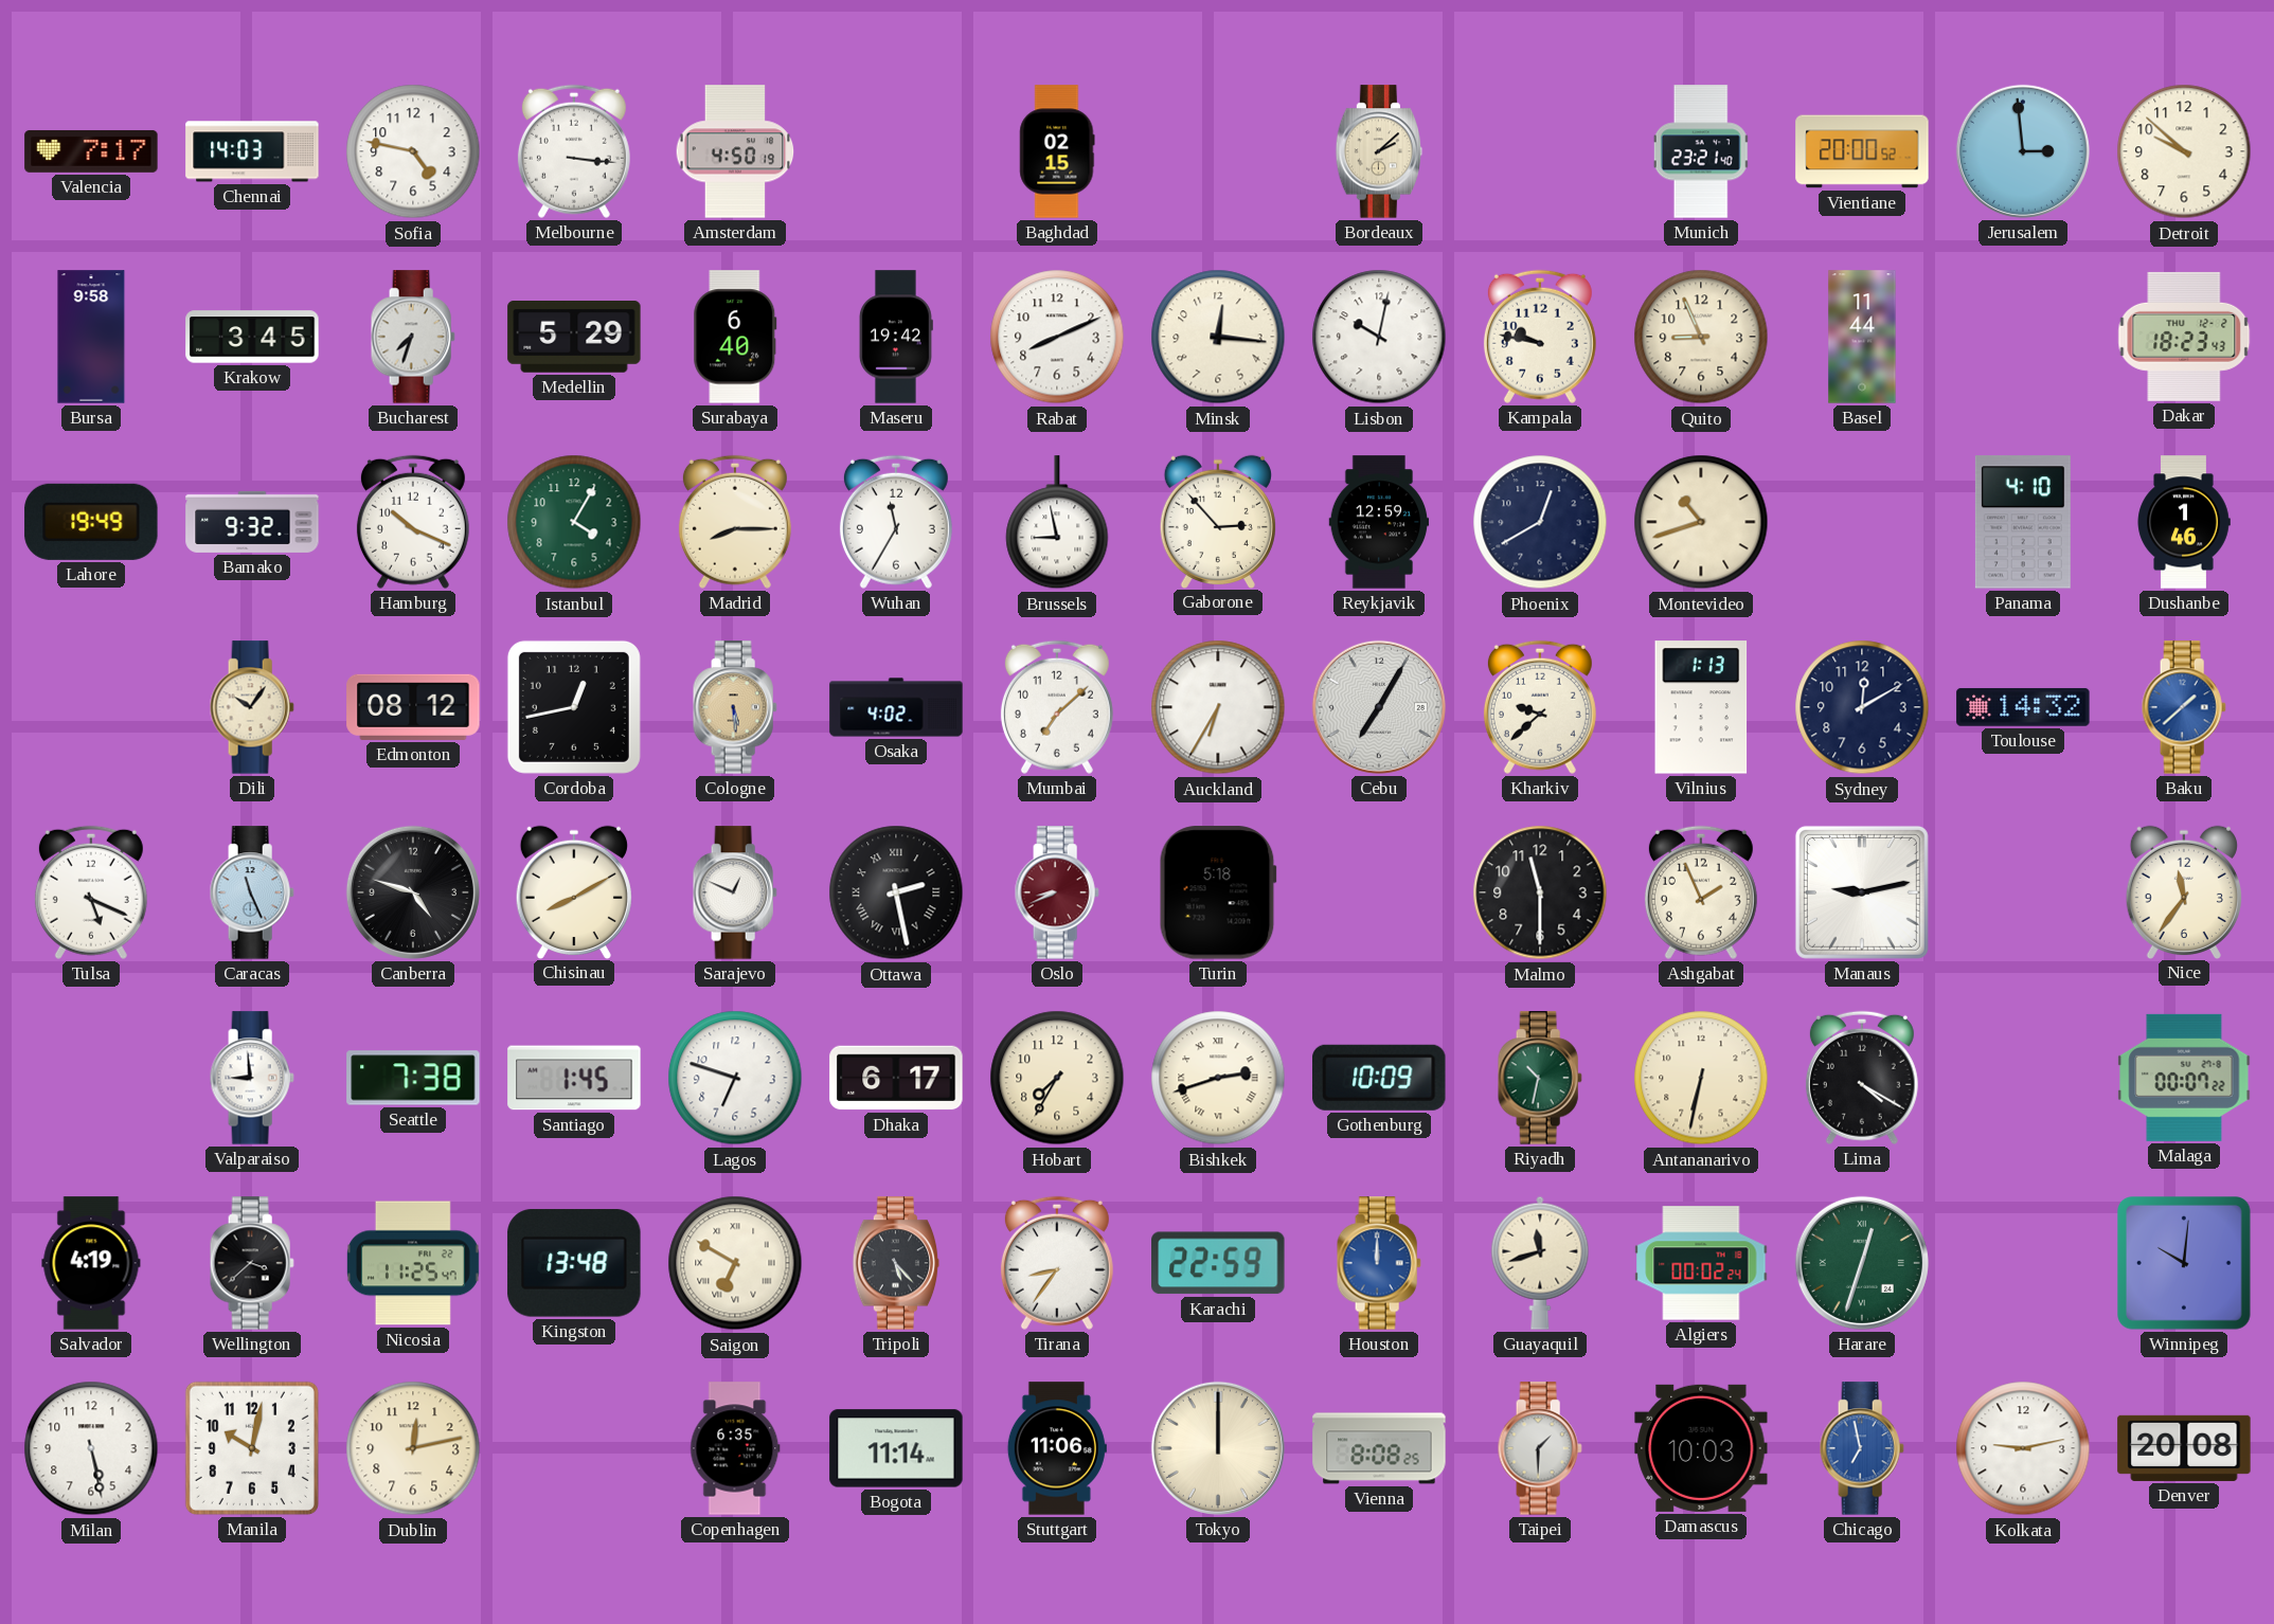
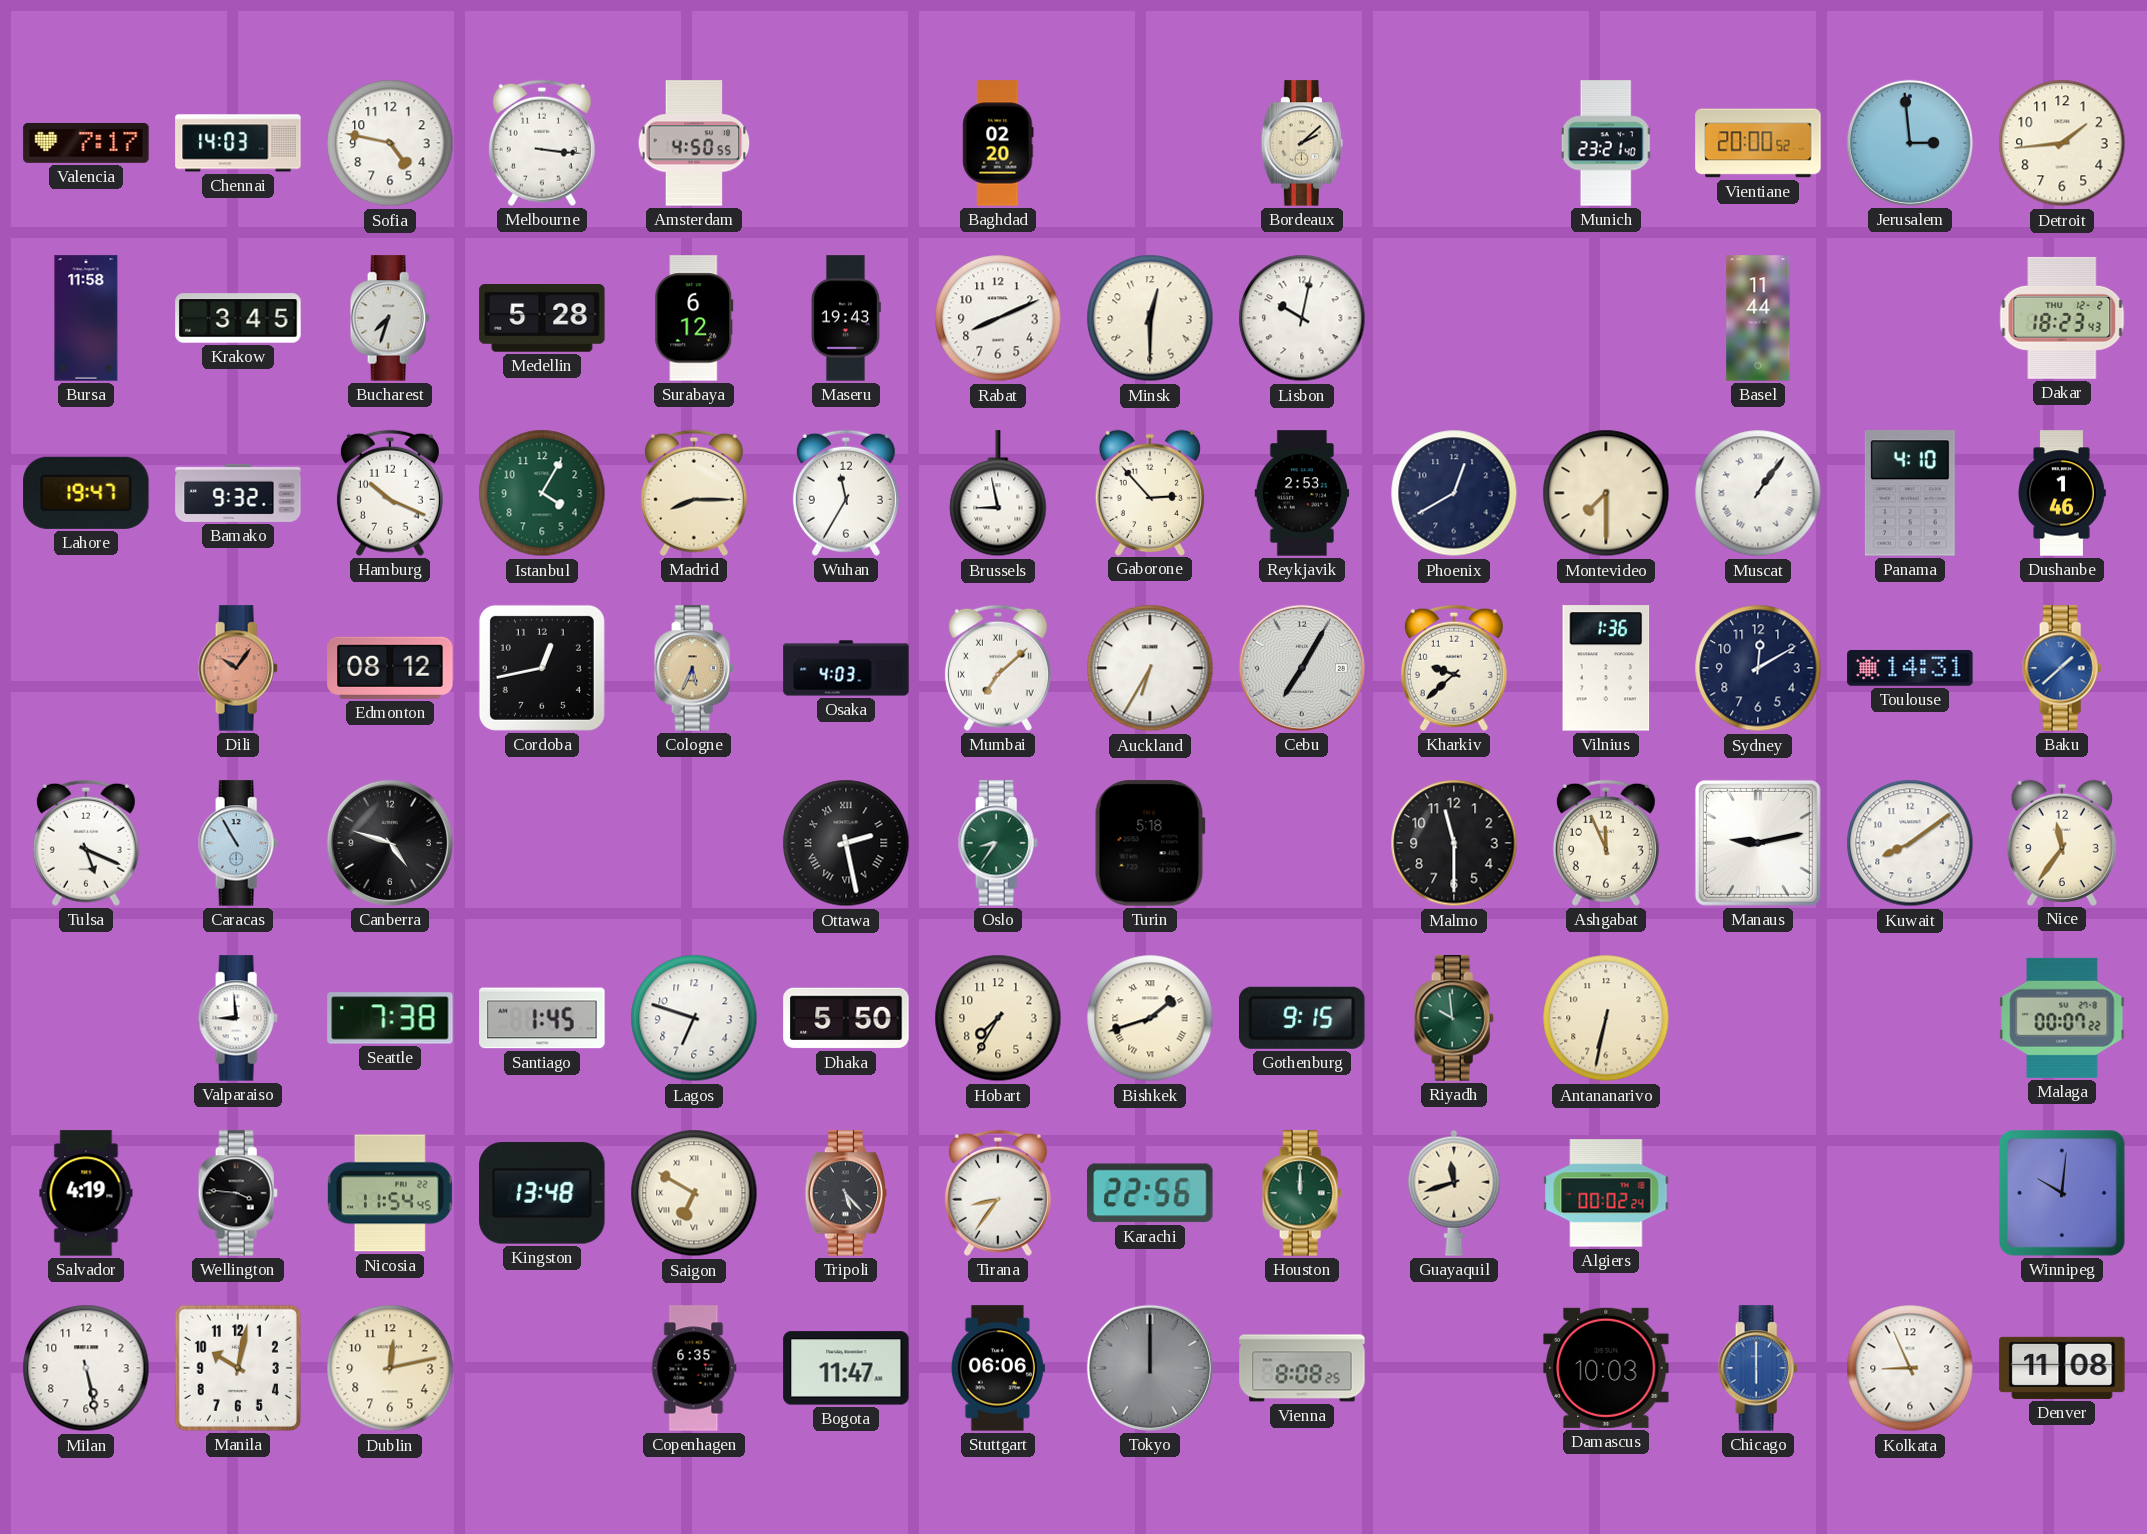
Amsterdam: 4:50:19 -> 4:50:55 (694, 143)
Baghdad: 02:15 -> 02:20 (998, 143)
Detroit: 9:52 -> 1:44 (2062, 143)
Bursa: 9:58 -> 11:58 (86, 318)
Medellin: 5:29 -> 5:28 (542, 319)
Surabaya: 6:40 -> 6:12 (694, 318)
Maseru: 19:42 -> 19:43 (846, 318)
Minsk: 12:16 -> 12:30 (1150, 318)
Kampala: 9:47 -> none (1540, 337)
Quito: 8:56 -> none (1701, 337)
Lahore: 19:49 -> 19:47 (86, 493)
Reykjavik: 12:59 -> 2:53 (1302, 493)
Montevideo: 10:42 -> 7:30 (1606, 493)
Muscat: none -> 1:06 (1758, 493)
Dili dial: cream -> salmon (238, 668)
Cologne: 5:29 -> 5:34 (694, 668)
Osaka: 4:02 -> 4:03 (846, 668)
Mumbai numerals: Arabic -> Roman (998, 668)
Vilnius: 1:13 -> 1:36 (1606, 668)
Toulouse: 14:32 -> 14:31 (1910, 668)
Caracas: 11:26 -> 10:55 (238, 843)
Chisinau: 8:10 -> none (574, 891)
Sarajevo: 12:49 -> none (735, 892)
Oslo: 8:41 -> 8:36 (998, 843)
Oslo dial: burgundy -> green (998, 843)
Ashgabat: 1:56 -> 11:56 (1606, 843)
Kuwait: none -> 8:09 (1910, 843)
Dhaka: 6:17 -> 5:50 (846, 1018)
Bishkek: 2:42 -> 1:42 (1150, 1018)
Gothenburg: 10:09 -> 9:15 (1303, 1018)
Riyadh: 10:32 -> 9:59 (1454, 1018)
Lima: 4:20 -> none (1862, 1078)
Wellington: 3:38 -> 3:46 (238, 1193)
Nicosia: 11:25 -> 11:54 (390, 1193)
Karachi: 22:59 -> 22:56 (1150, 1193)
Houston dial: blue -> green (1302, 1193)
Harare: 12:33 -> none (1862, 1263)
Bogota: 11:14 -> 11:47 (846, 1368)
Stuttgart: 11:06 -> 06:06 (998, 1368)
Tokyo dial: cream -> grey (1150, 1368)
Taipei: 1:30 -> none (1540, 1448)
Chicago: 6:58 -> 6:00 (1758, 1368)
Kolkata: 9:13 -> 8:56 (1910, 1368)
Denver: 20:08 -> 11:08 (2062, 1368)
